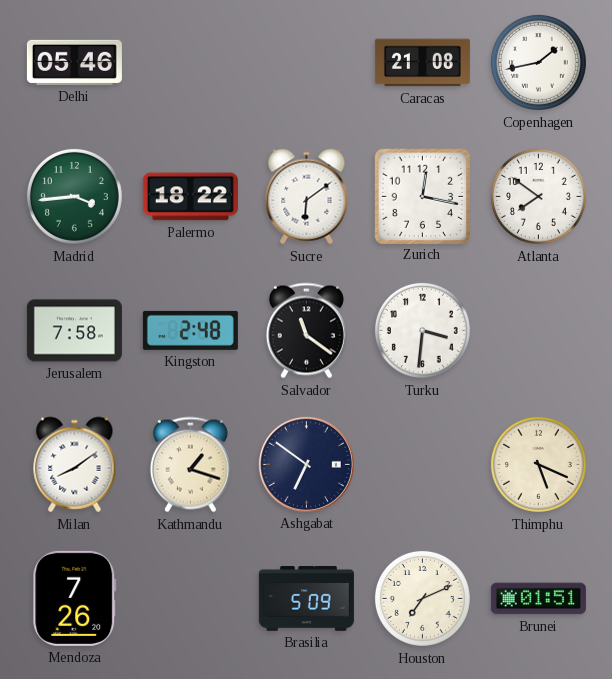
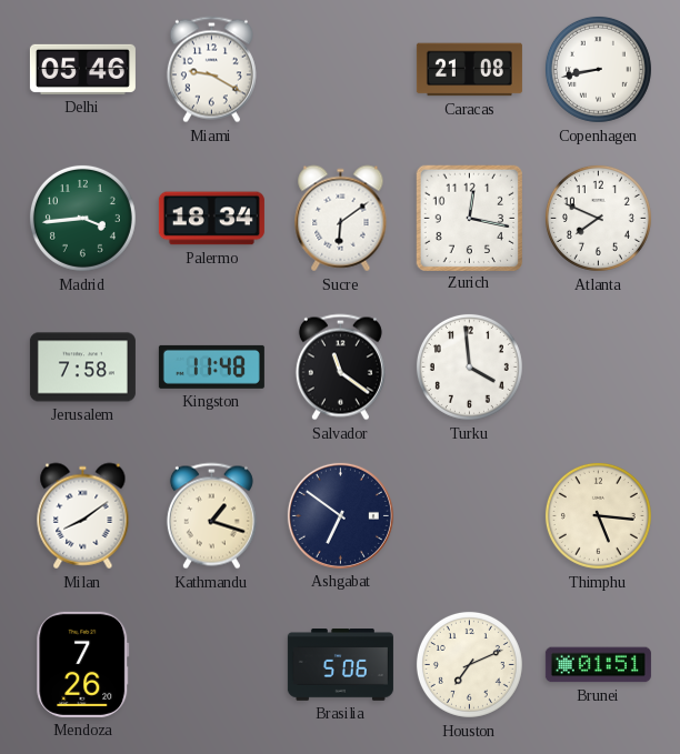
Miami: none -> 9:20 (211, 70)
Copenhagen: 1:43 -> 8:43 (598, 69)
Palermo: 18:22 -> 18:34 (211, 219)
Atlanta: 7:51 -> 7:49 (598, 218)
Kingston: 2:48 -> 11:48 (211, 366)
Turku: 3:31 -> 3:59 (469, 366)
Thimphu: 5:19 -> 5:16 (598, 515)
Brasilia: 5:09 -> 5:06 (340, 665)
